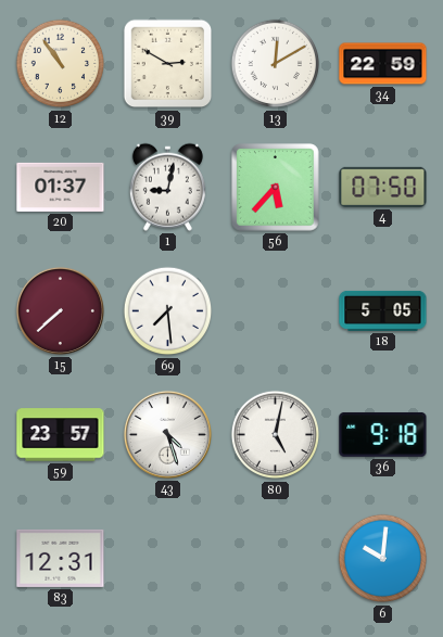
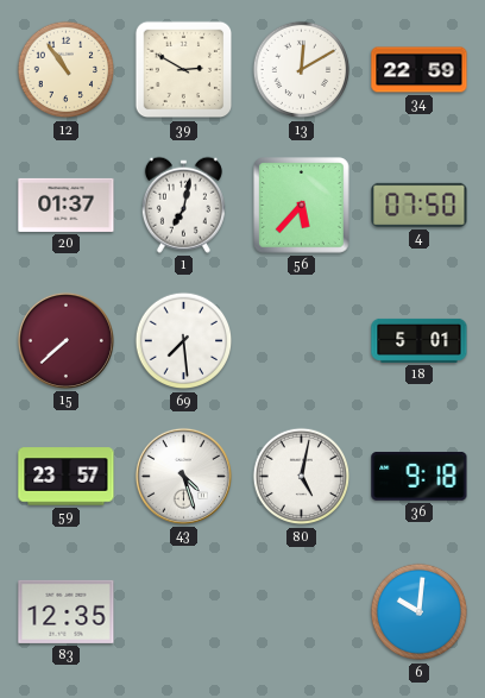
1: 9:02 -> 7:02 (183, 205)
18: 5:05 -> 5:01 (420, 340)
83: 12:31 -> 12:35 (67, 611)
